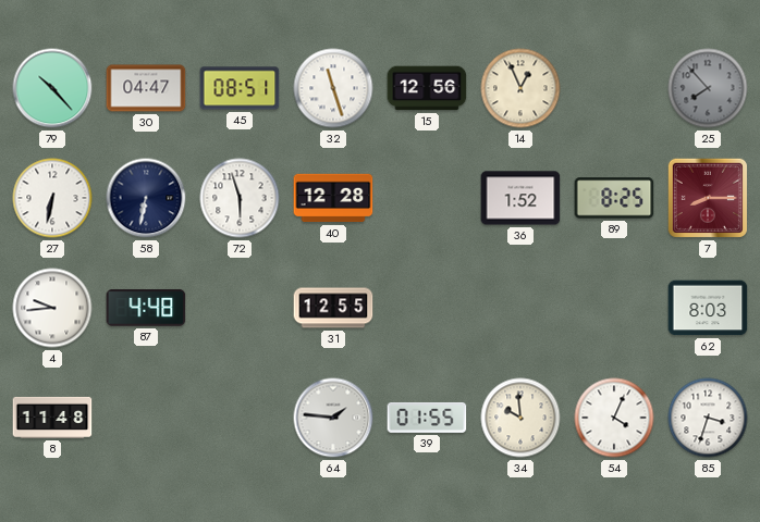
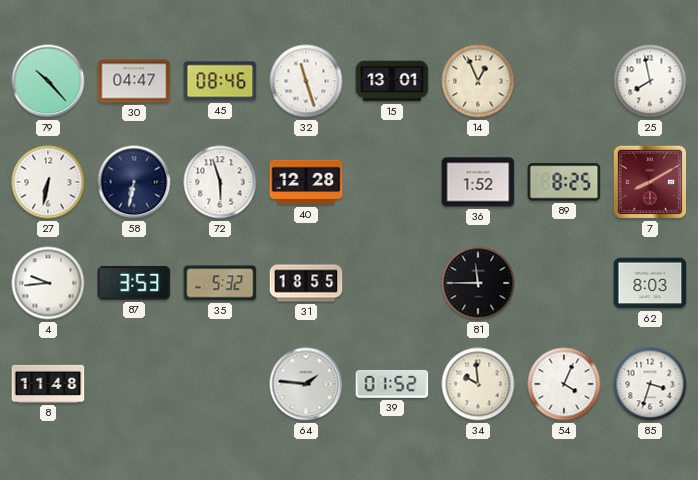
45: 08:51 -> 08:46 (220, 81)
15: 12:56 -> 13:01 (392, 81)
25: 7:53 -> 7:58 (650, 81)
25 dial: grey -> white (650, 81)
7: 8:15 -> 8:10 (650, 182)
87: 4:48 -> 3:53 (134, 283)
35: none -> 5:32 (220, 283)
31: 12:55 -> 18:55 (306, 283)
81: none -> 11:45 (478, 283)
39: 01:55 -> 01:52 (392, 384)
